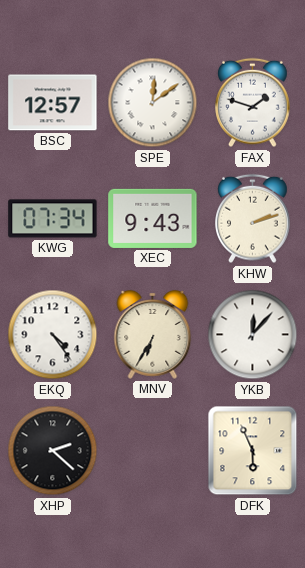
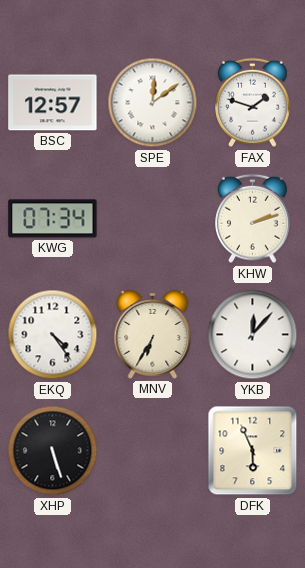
XEC: 9:43 -> none (153, 218)
XHP: 2:22 -> 5:27 (53, 451)
